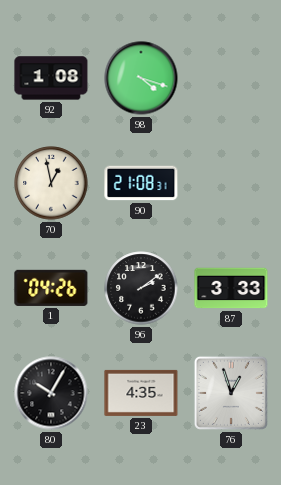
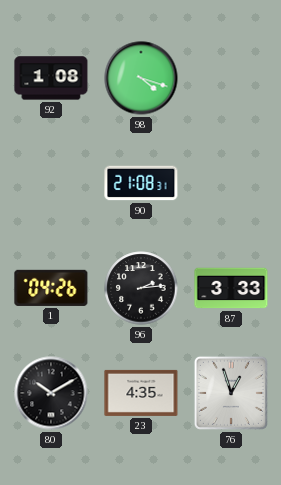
70: 12:58 -> none (51, 183)
96: 2:09 -> 2:14 (141, 288)
80: 10:05 -> 10:10 (51, 393)
